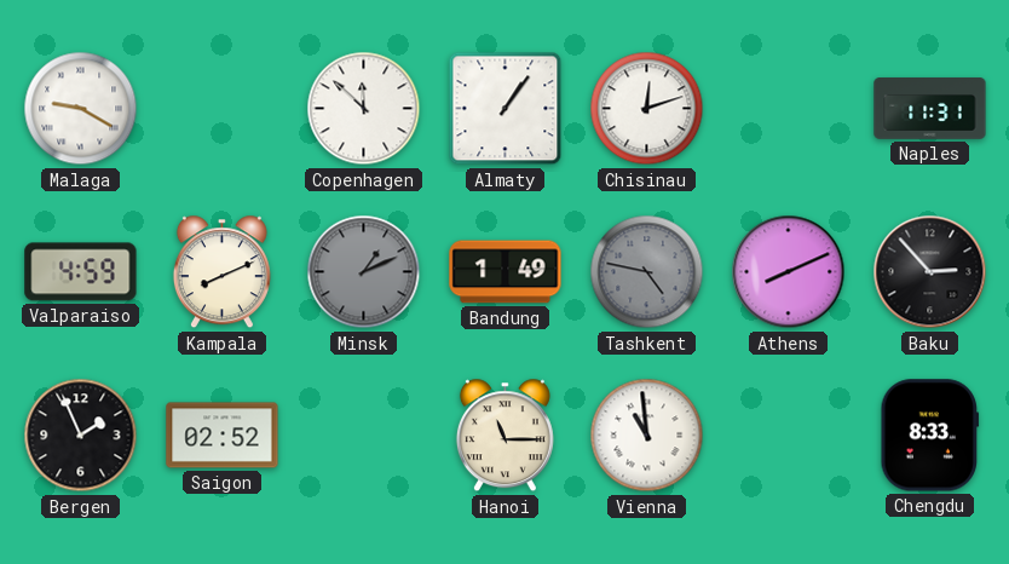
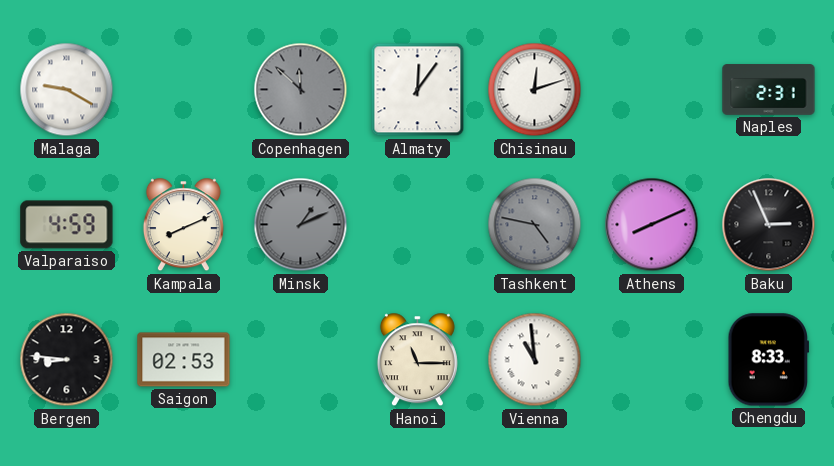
Copenhagen dial: white -> grey (301, 90)
Almaty: 1:06 -> 12:06 (418, 90)
Naples: 11:31 -> 2:31 (769, 90)
Bandung: 1:49 -> none (506, 272)
Baku: 2:53 -> 2:56 (769, 225)
Bergen: 1:56 -> 8:46 (67, 360)
Saigon: 02:52 -> 02:53 (184, 360)
